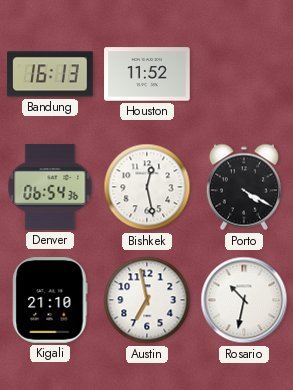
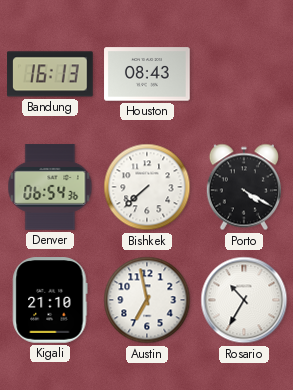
Houston: 11:52 -> 08:43 (147, 74)
Bishkek: 12:28 -> 7:38 (147, 187)
Rosario: 10:32 -> 10:35 (244, 300)
